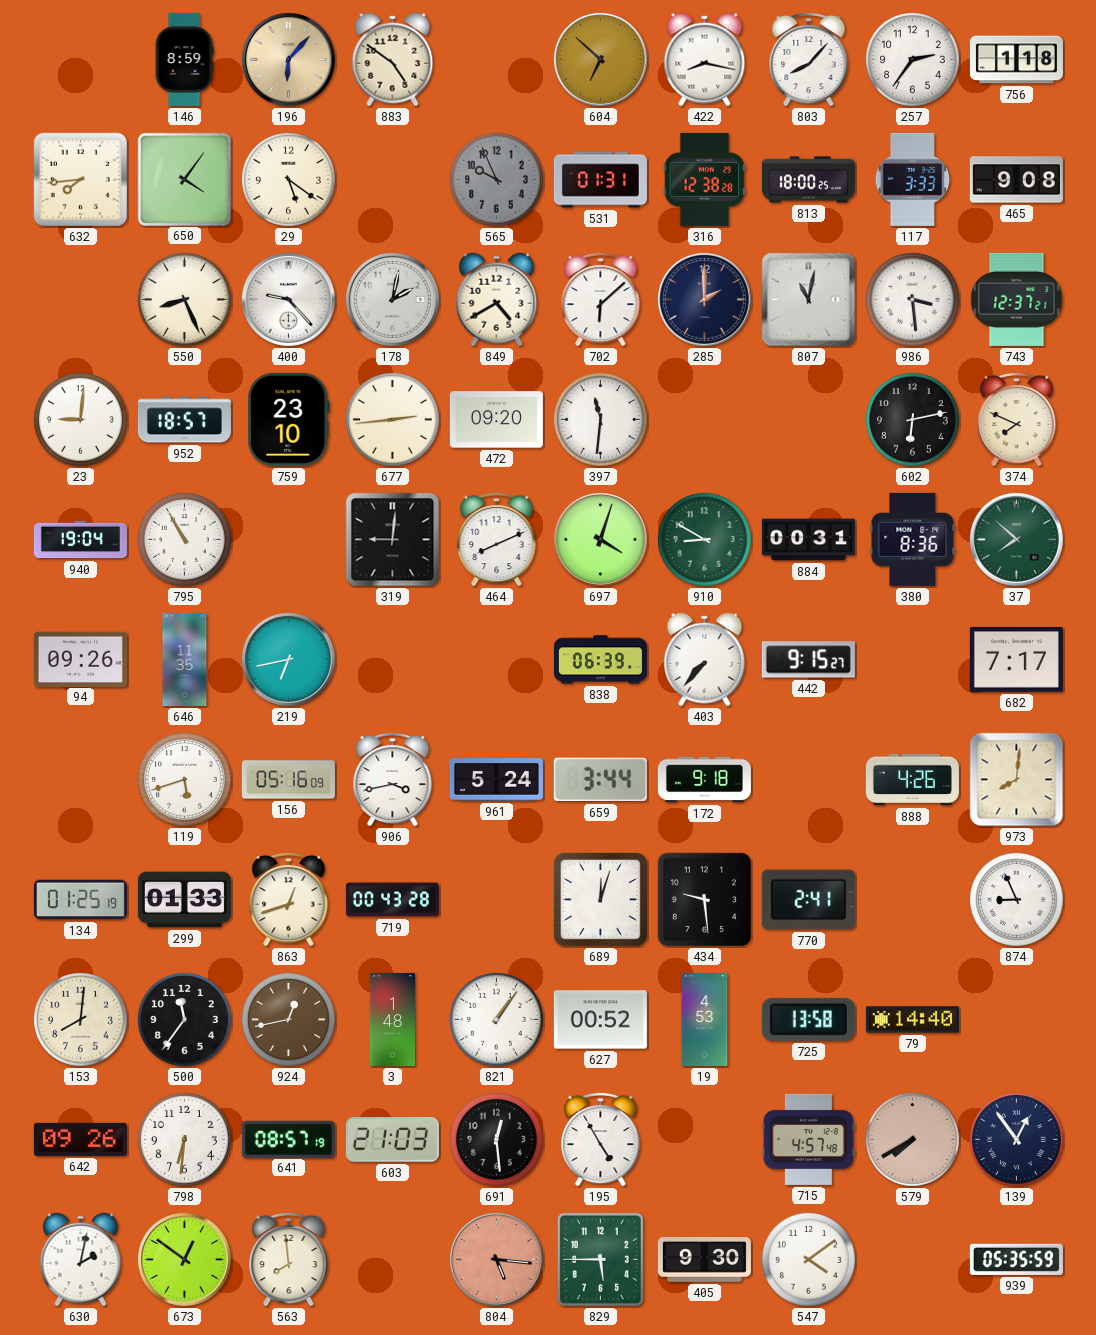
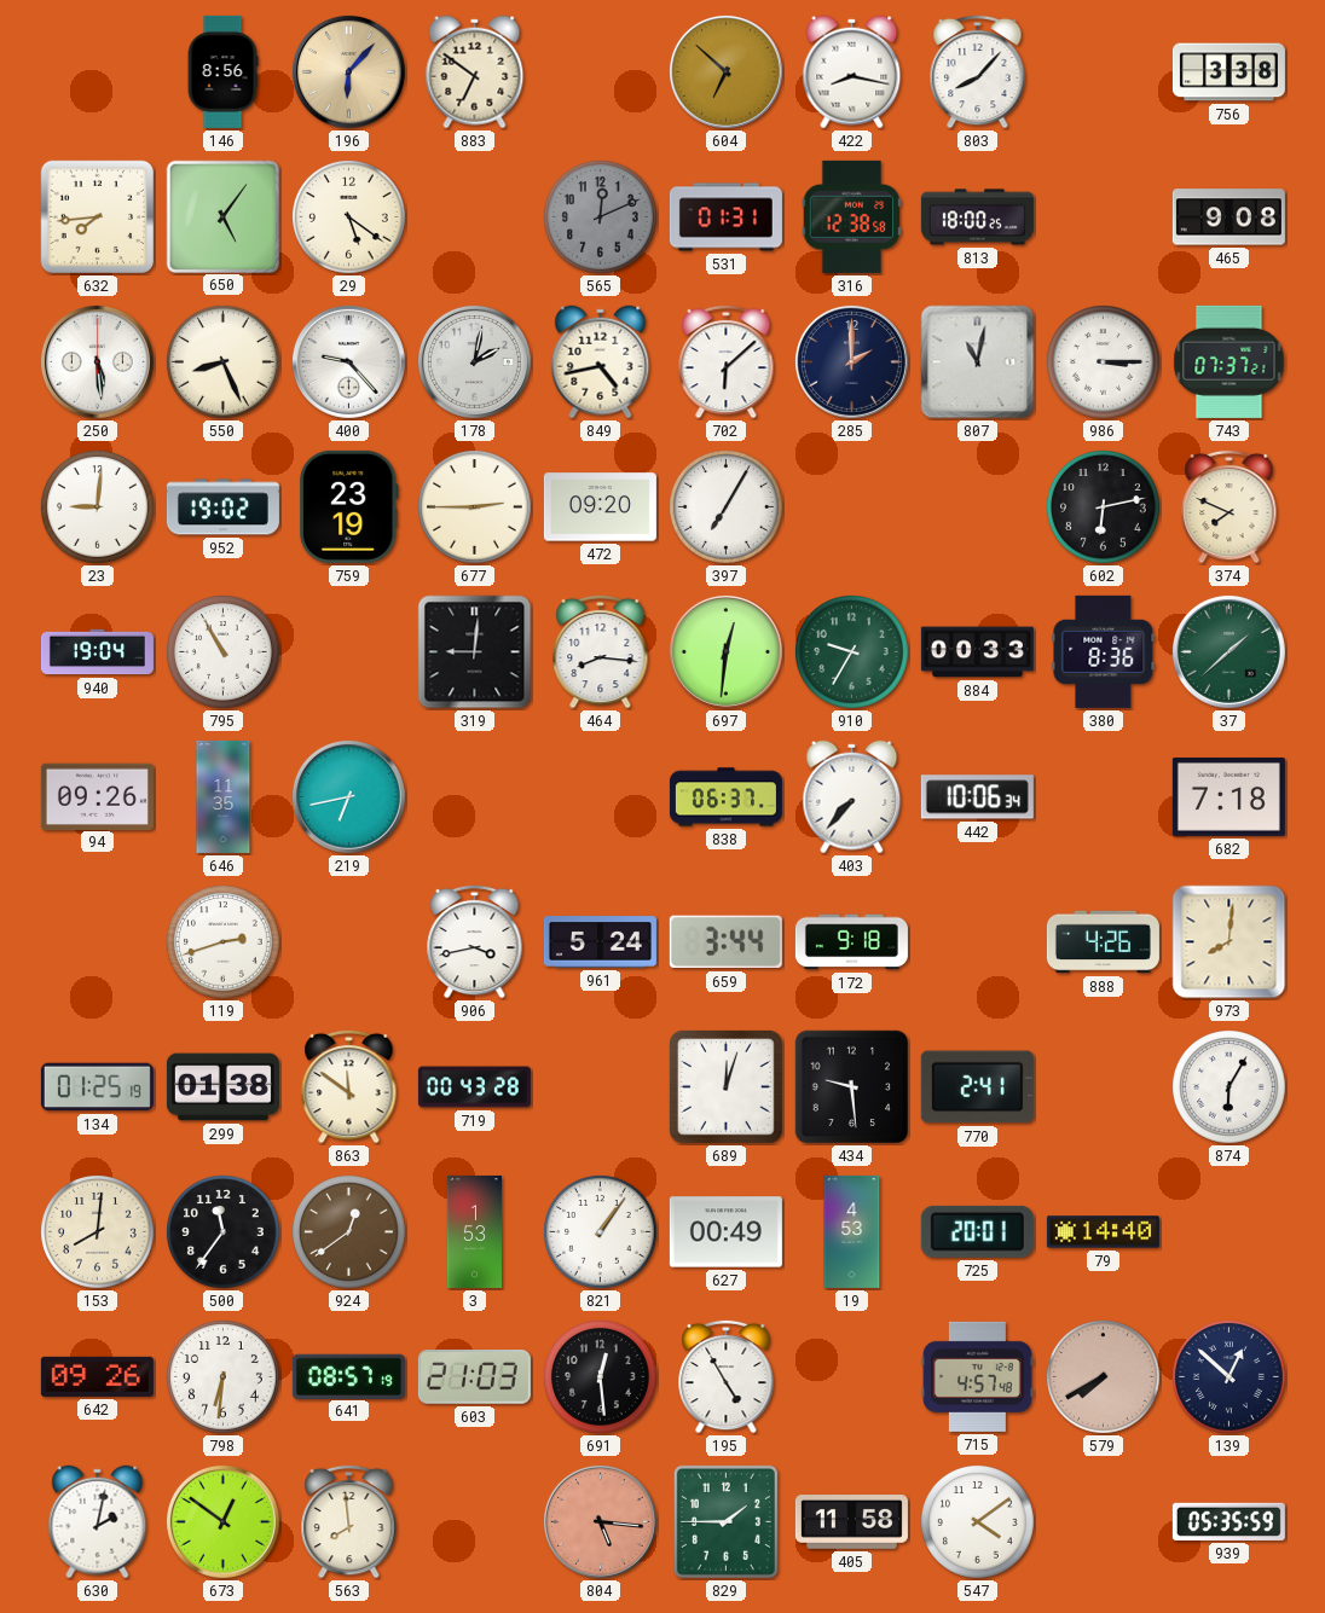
146: 8:59 -> 8:56 (222, 71)
883: 4:51 -> 6:51 (475, 72)
257: 2:36 -> none (913, 60)
756: 1:18 -> 3:38 (1228, 72)
650: 4:06 -> 5:06 (222, 216)
565: 9:56 -> 12:11 (601, 217)
316: 12:38:28 -> 12:38:58 (852, 216)
117: 3:33 -> none (913, 179)
250: none -> 5:29 (97, 361)
849: 4:40 -> 4:43 (601, 362)
986: 3:29 -> 3:15 (1104, 362)
743: 12:37 -> 07:37 (1229, 361)
952: 18:57 -> 19:02 (222, 507)
759: 23:10 -> 23:19 (348, 506)
677: 2:44 -> 2:45 (475, 507)
397: 11:31 -> 7:05 (727, 507)
464: 8:11 -> 8:16 (601, 651)
697: 4:03 -> 12:31 (725, 651)
910: 8:50 -> 9:35 (852, 652)
884: 00:31 -> 00:33 (977, 652)
37: 7:52 -> 1:38 (1228, 651)
838: 06:39 -> 06:37 (725, 797)
442: 9:15 -> 10:06 (977, 797)
682: 7:17 -> 7:18 (1228, 796)
119: 5:42 -> 2:42 (224, 942)
156: 05:16 -> none (288, 780)
299: 01:33 -> 01:38 (222, 1087)
863: 12:42 -> 11:51 (349, 1086)
874: 8:56 -> 6:05 (1229, 1087)
924: 12:43 -> 12:39 (349, 1232)
3: 1:48 -> 1:53 (474, 1231)
627: 00:52 -> 00:49 (725, 1232)
725: 13:58 -> 20:01 (977, 1231)
139: 12:54 -> 12:52 (1229, 1377)
829: 5:45 -> 1:45 (725, 1521)
405: 9:30 -> 11:58 (851, 1522)
